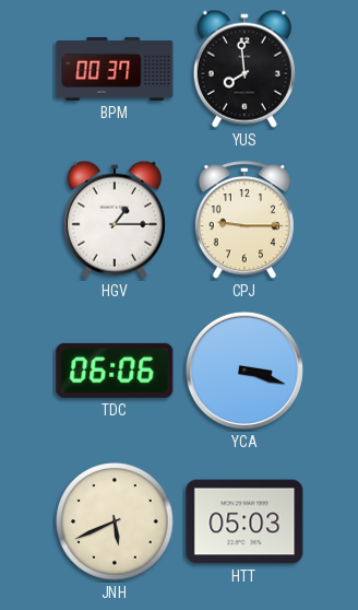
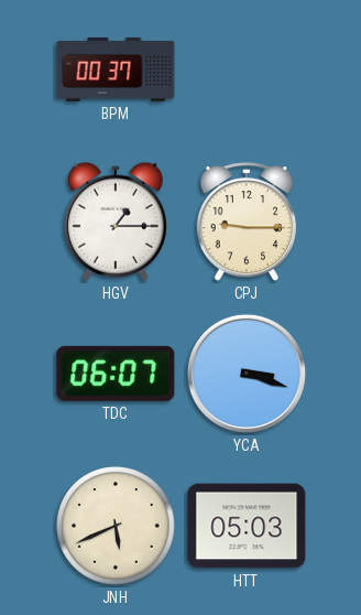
YUS: 7:59 -> none (244, 69)
TDC: 06:06 -> 06:07 (116, 374)
